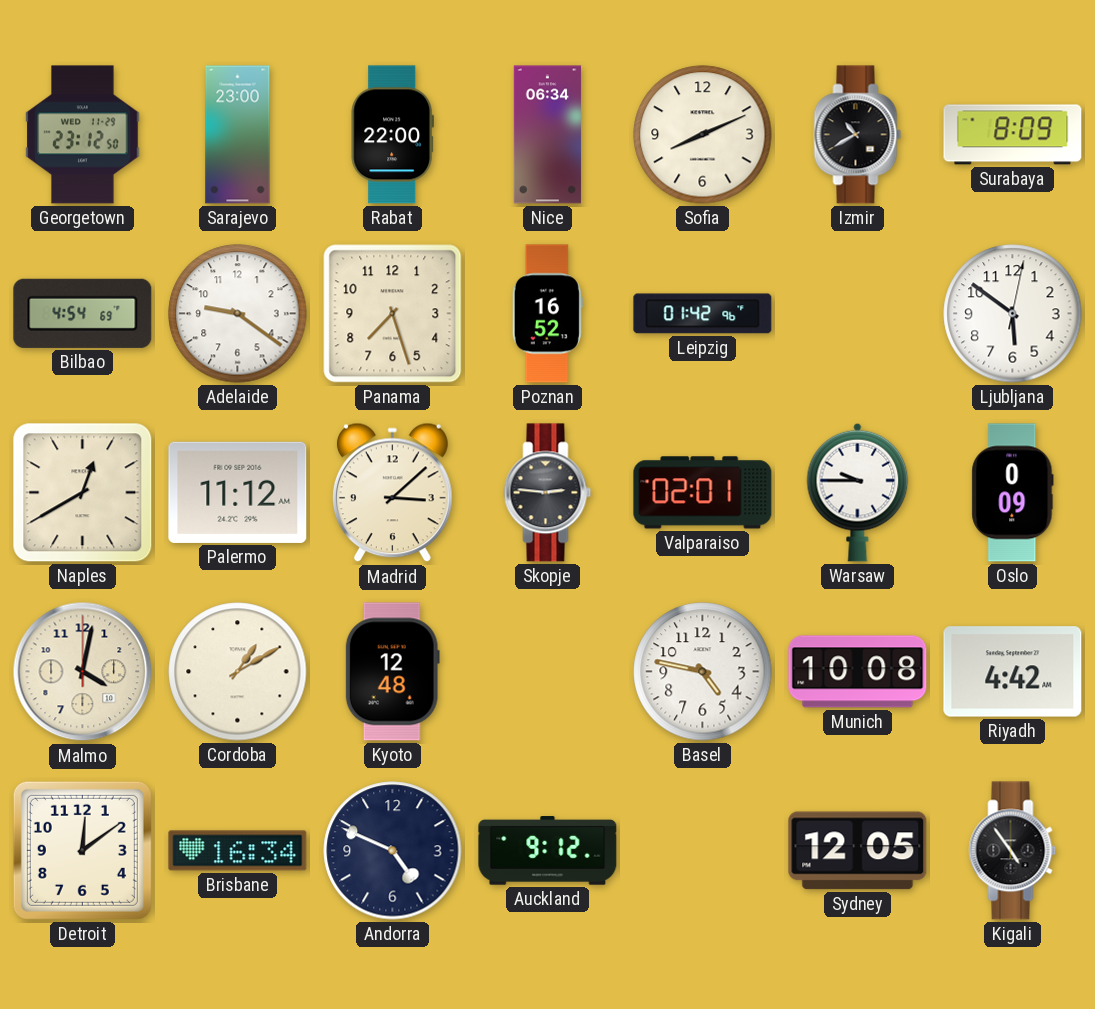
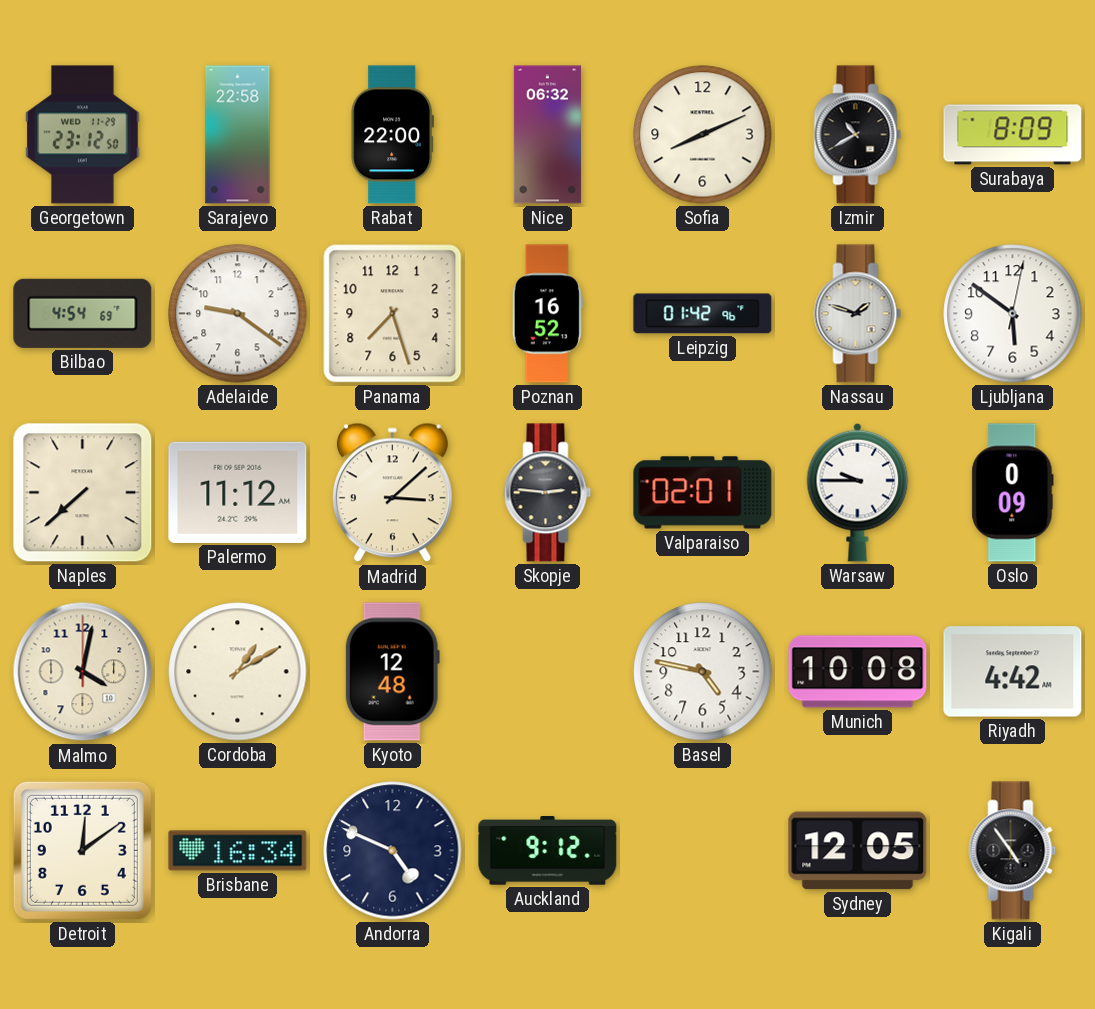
Sarajevo: 23:00 -> 22:58 (238, 135)
Nice: 06:34 -> 06:32 (547, 135)
Nassau: none -> 1:48 (858, 314)
Naples: 12:40 -> 7:38 (83, 493)
